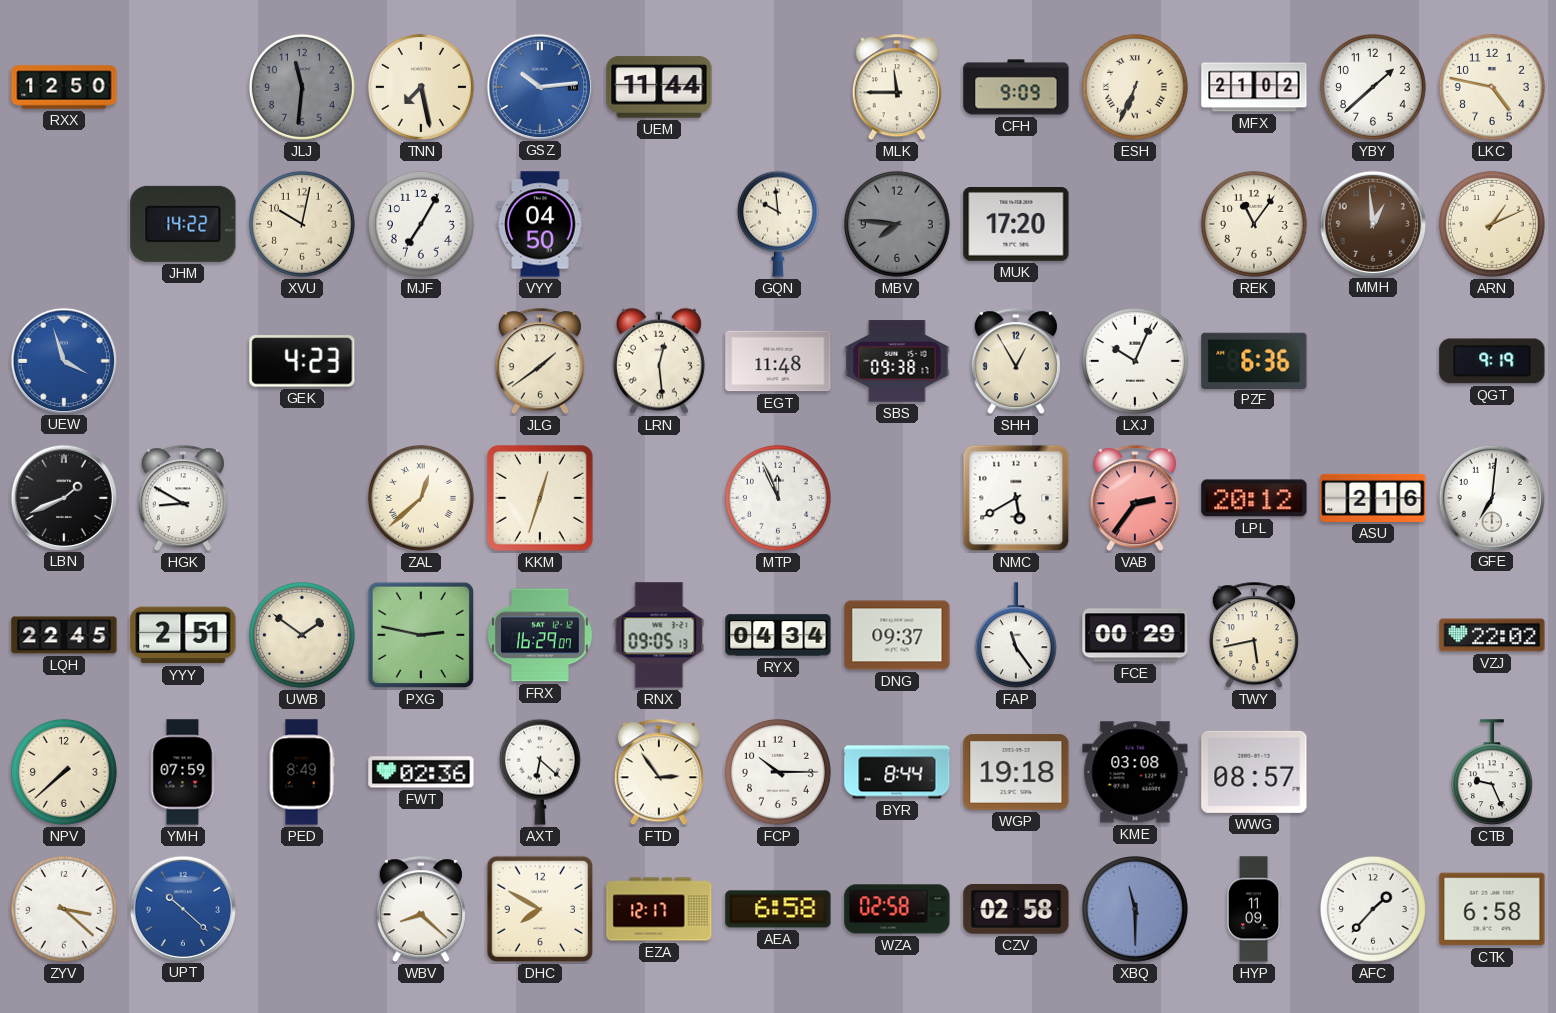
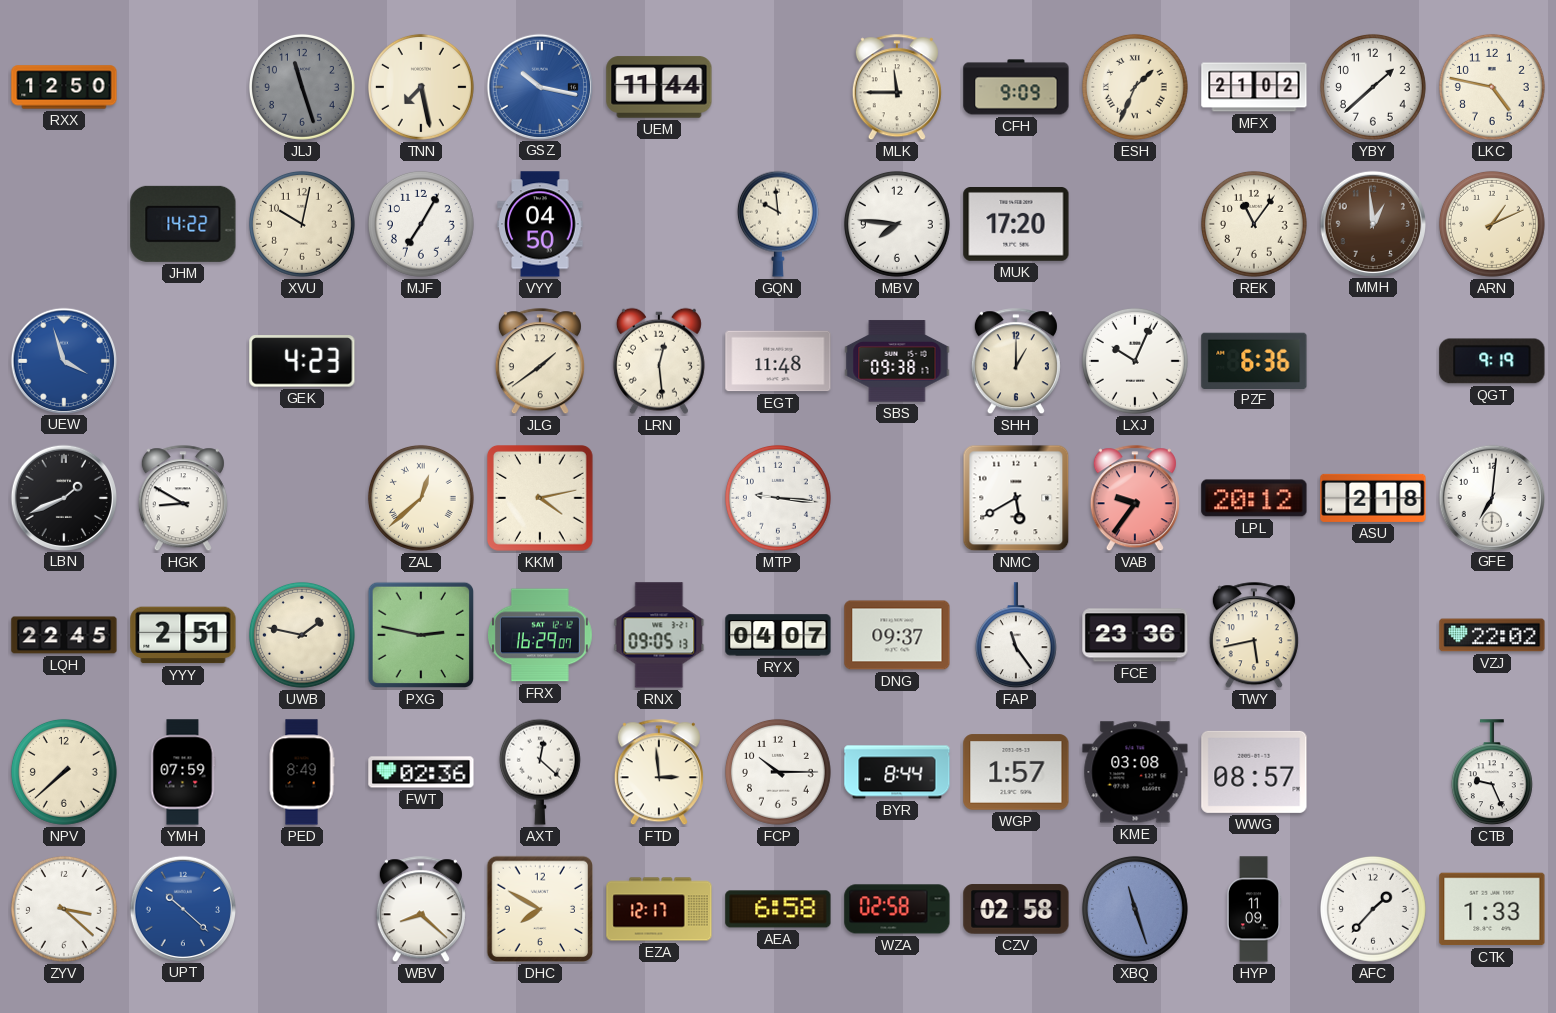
JLJ: 11:31 -> 11:27 (302, 87)
GSZ: 10:14 -> 10:17 (539, 86)
ESH: 6:34 -> 1:34 (1135, 87)
MBV dial: grey -> white (897, 224)
SHH: 12:55 -> 1:00 (1016, 362)
KKM: 12:33 -> 4:13 (541, 499)
MTP: 11:56 -> 9:16 (778, 498)
VAB: 2:36 -> 9:36 (1135, 499)
ASU: 2:16 -> 2:18 (1373, 498)
UWB: 1:51 -> 1:47 (302, 635)
RYX: 04:34 -> 04:07 (778, 635)
FCE: 00:29 -> 23:36 (1135, 635)
AXT: 6:22 -> 12:22 (540, 772)
FTD: 2:54 -> 2:59 (659, 773)
WGP: 19:18 -> 1:57 (1016, 772)
XBQ: 11:30 -> 11:27 (1135, 909)
CTK: 6:58 -> 1:33 (1492, 909)
